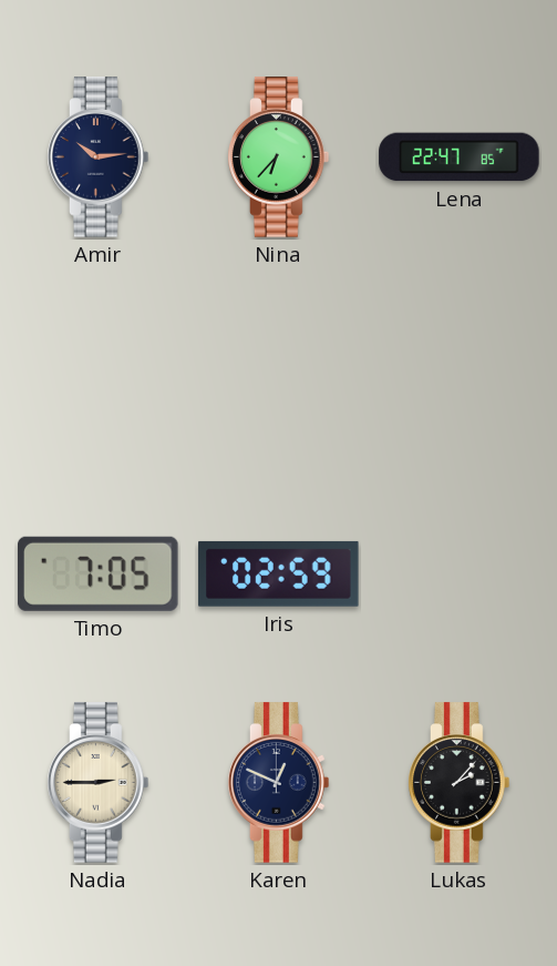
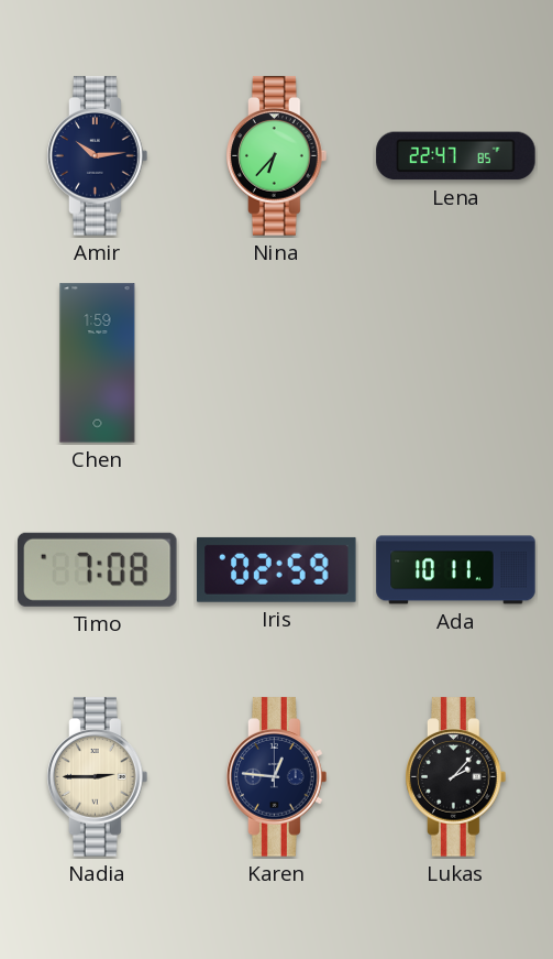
Chen: none -> 1:59 (98, 363)
Timo: 7:05 -> 7:08 (98, 569)
Ada: none -> 10:11 (456, 570)
Karen: 12:49 -> 12:46 (277, 777)
